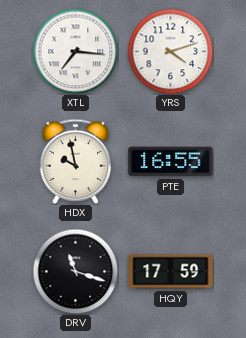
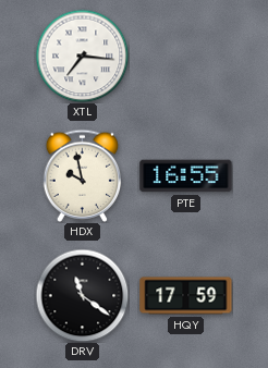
YRS: 4:12 -> none (170, 51)
DRV: 11:18 -> 11:21 (82, 295)
